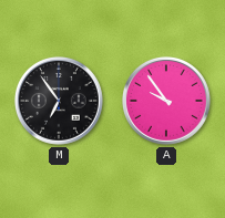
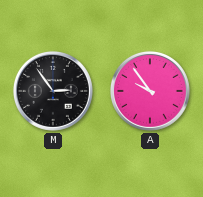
M: 6:54 -> 2:54 (53, 91)
